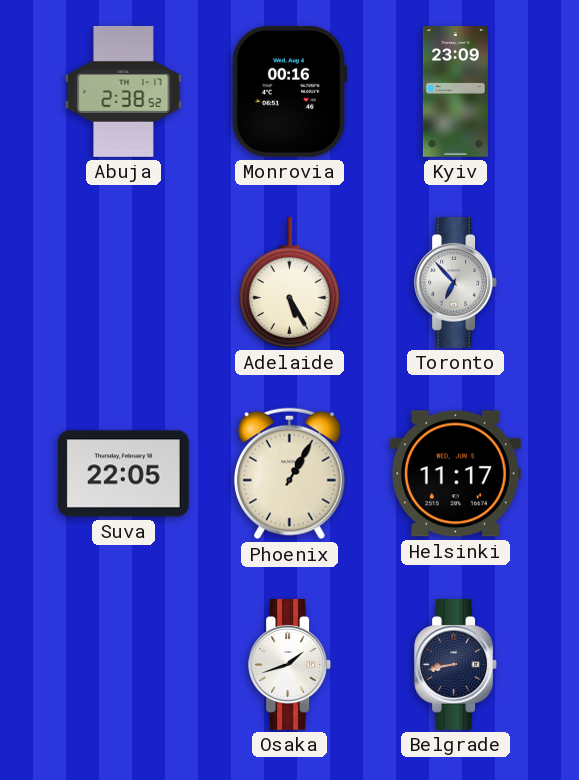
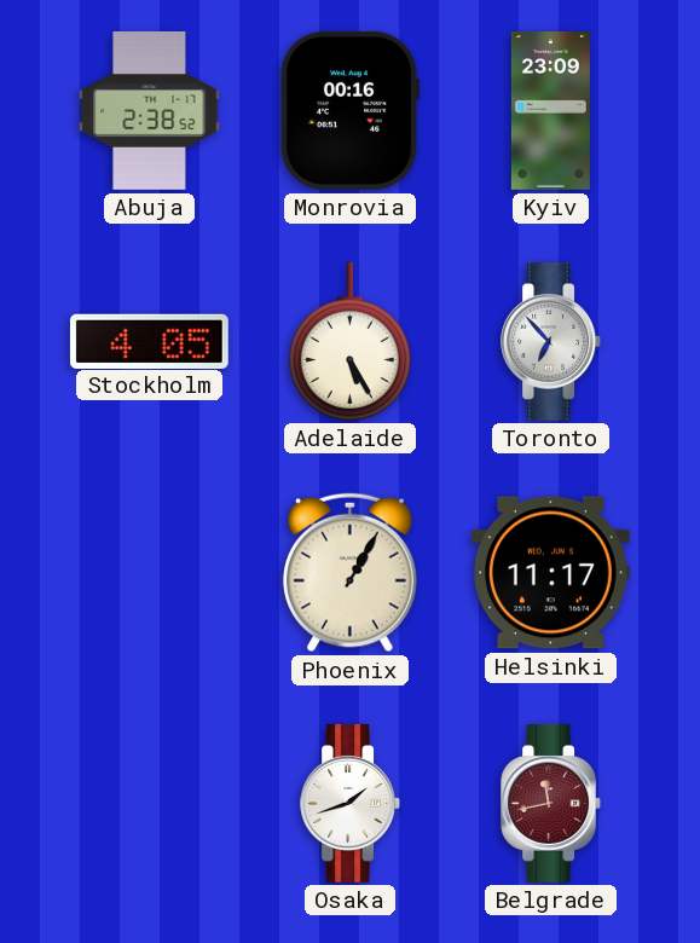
Stockholm: none -> 4:05 (149, 341)
Suva: 22:05 -> none (123, 474)
Belgrade: 8:43 -> 11:43 (551, 803)
Belgrade dial: navy -> burgundy (551, 803)
